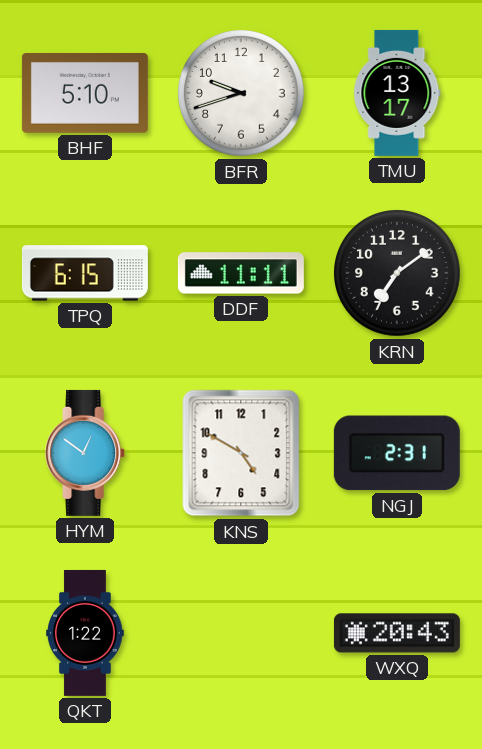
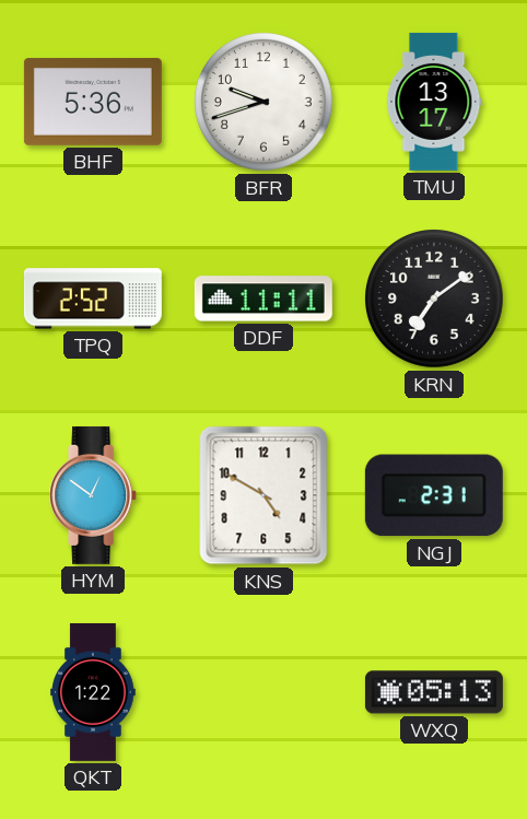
BHF: 5:10 -> 5:36 (93, 102)
TPQ: 6:15 -> 2:52 (93, 299)
WXQ: 20:43 -> 05:13 (434, 692)
